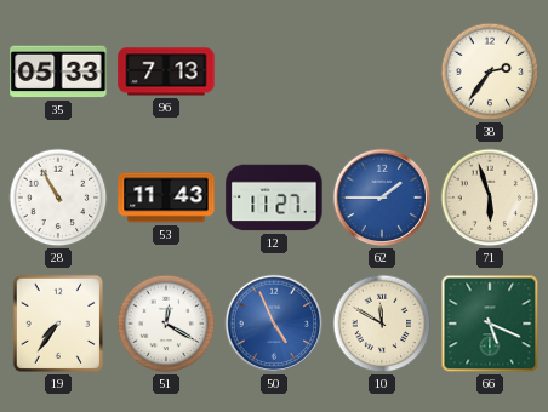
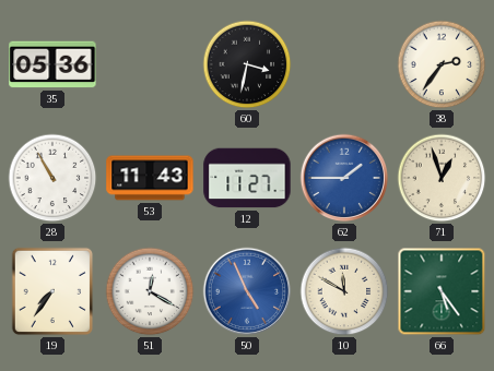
35: 05:33 -> 05:36 (52, 64)
96: 7:13 -> none (166, 71)
60: none -> 3:32 (247, 64)
71: 5:57 -> 12:57 (442, 178)
66: 5:19 -> 5:24 (442, 291)
